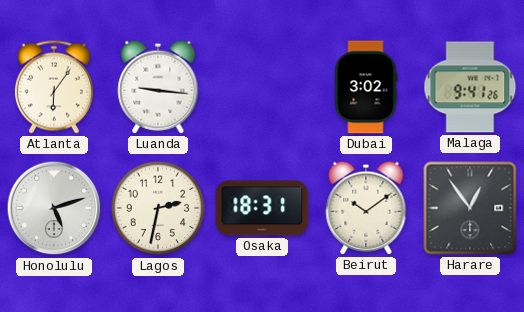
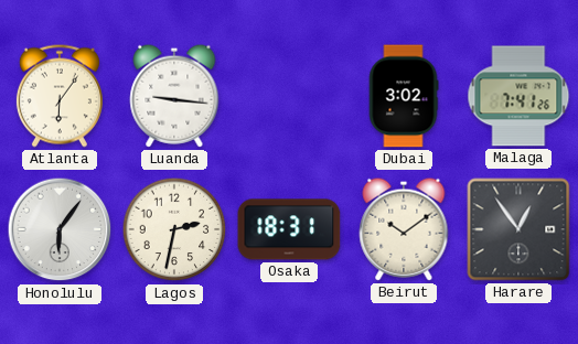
Malaga: 9:41 -> 7:41 (518, 96)
Honolulu: 5:12 -> 6:06 (60, 229)
